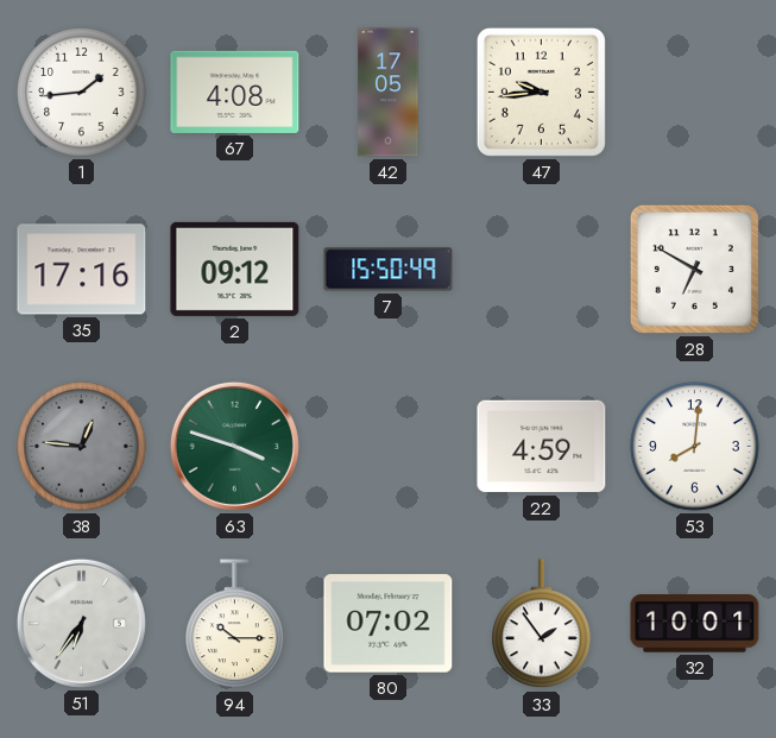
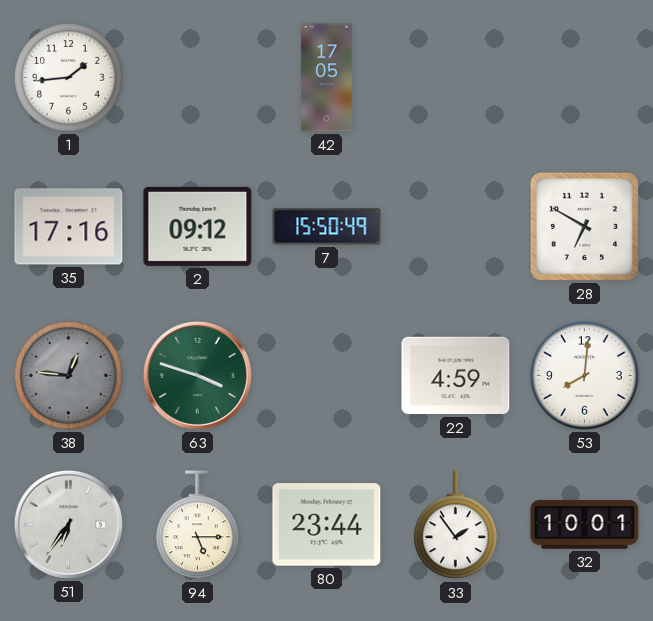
67: 4:08 -> none (235, 92)
47: 9:44 -> none (541, 92)
94: 10:15 -> 5:15 (198, 525)
80: 07:02 -> 23:44 (327, 525)
